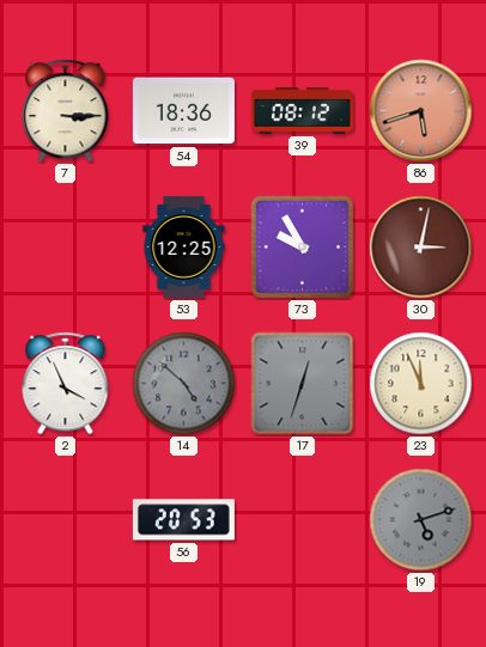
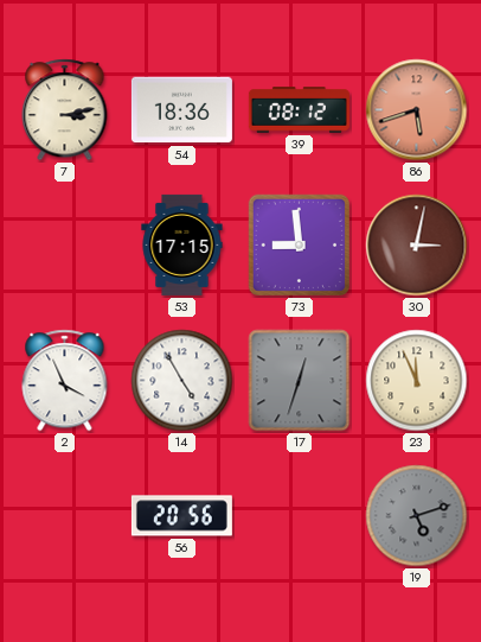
7: 3:15 -> 3:13 (65, 110)
53: 12:25 -> 17:15 (182, 244)
73: 9:55 -> 8:59 (300, 246)
14: 4:52 -> 4:55 (182, 381)
14 dial: grey -> white (182, 381)
56: 20:53 -> 20:56 (181, 516)
